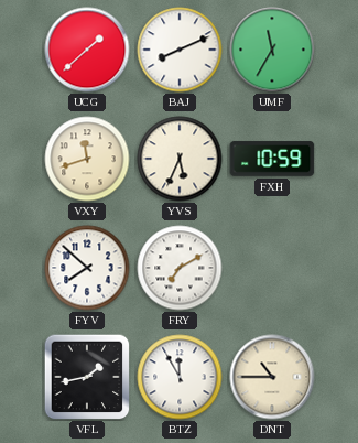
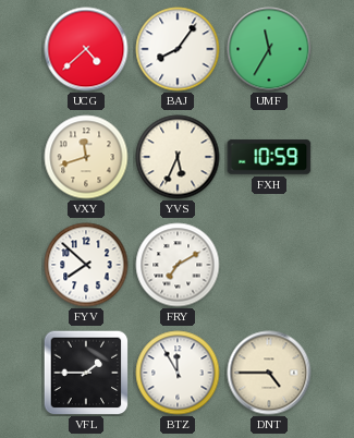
UCG: 1:38 -> 4:38 (86, 49)
BAJ: 8:11 -> 8:06 (178, 49)
VFL: 1:43 -> 1:45 (86, 373)
DNT: 10:45 -> 4:45 (269, 373)
